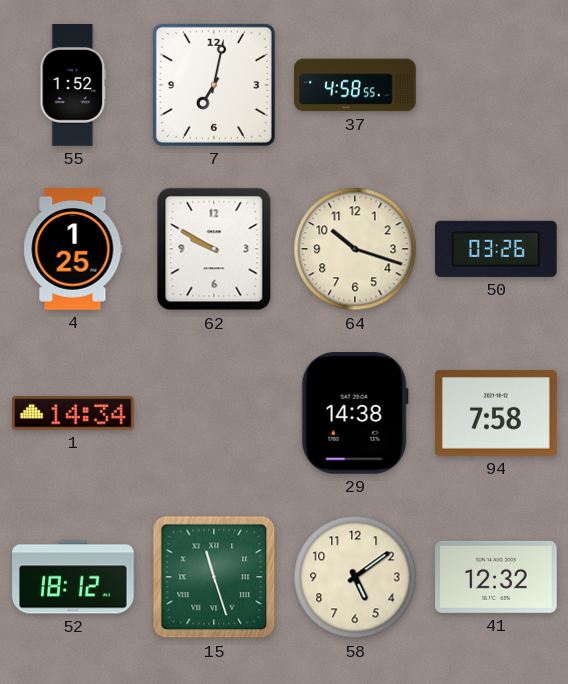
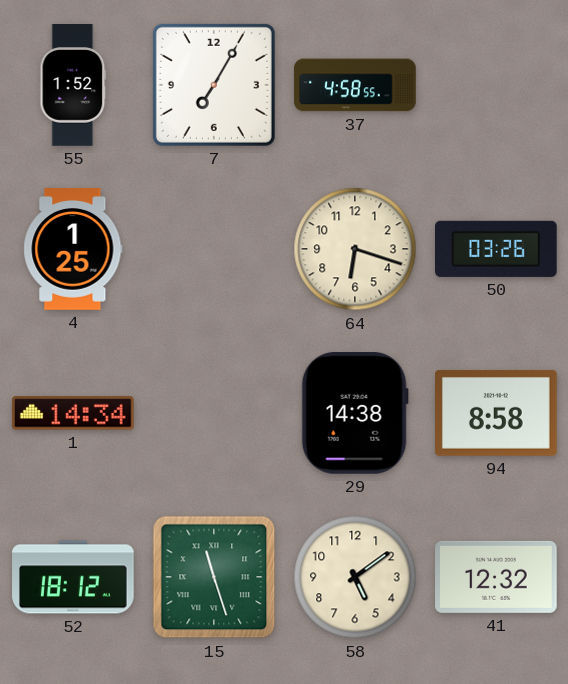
7: 7:02 -> 7:05 (214, 85)
62: 9:50 -> none (214, 249)
64: 10:18 -> 6:18 (355, 249)
94: 7:58 -> 8:58 (497, 413)
